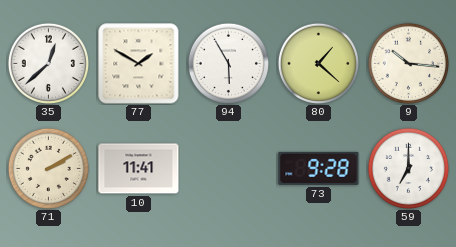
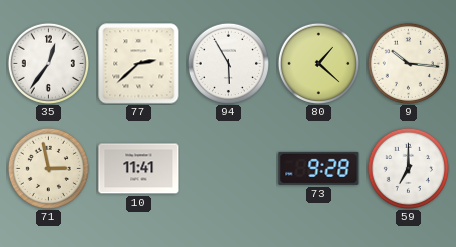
35: 12:38 -> 12:36 (48, 63)
77: 1:50 -> 2:38 (139, 64)
71: 2:10 -> 2:58 (48, 168)
